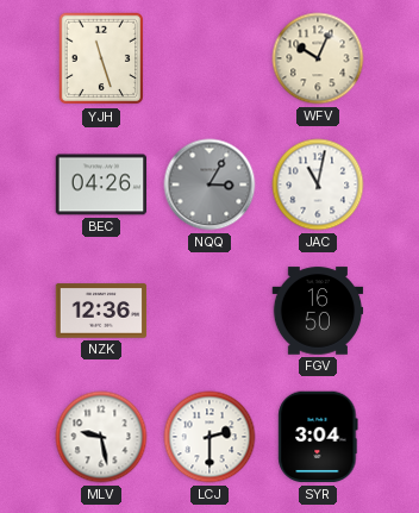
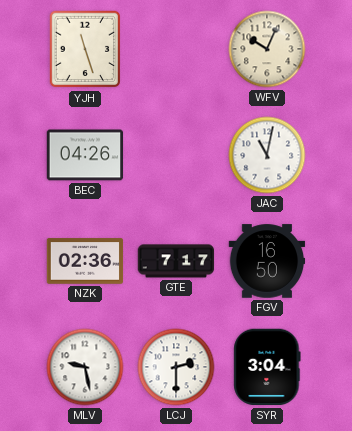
NQQ: 3:05 -> none (209, 184)
NZK: 12:36 -> 02:36 (85, 261)
GTE: none -> 7:17 (176, 261)
